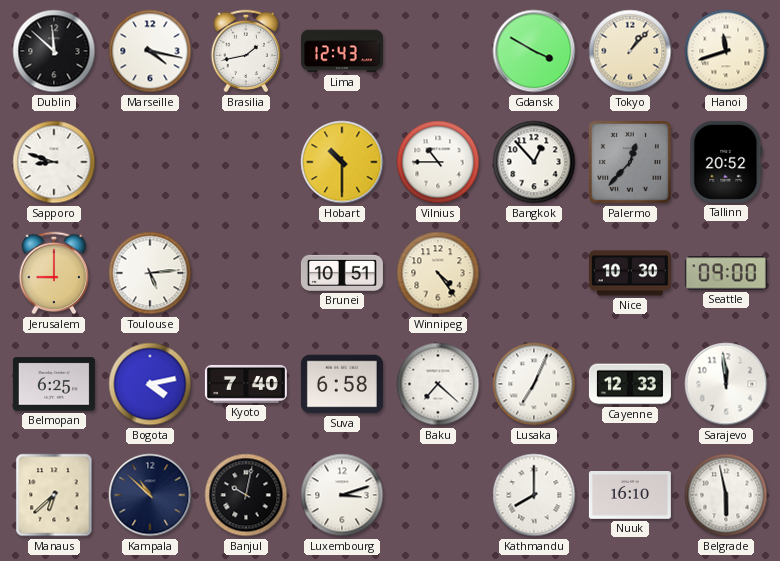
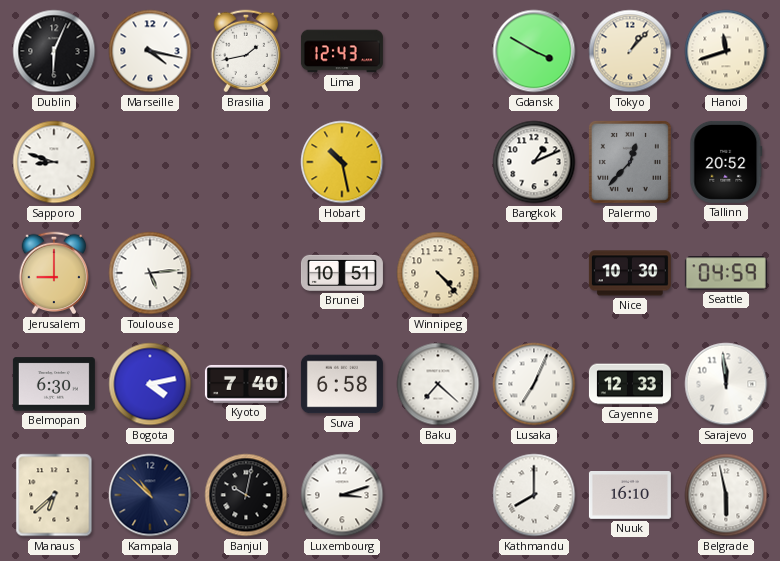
Dublin: 11:52 -> 6:04 (54, 51)
Hobart: 10:30 -> 10:28 (342, 162)
Vilnius: 10:45 -> none (438, 162)
Bangkok: 12:53 -> 1:11 (534, 162)
Winnipeg: 4:24 -> 4:23 (438, 273)
Seattle: 09:00 -> 04:59 (726, 273)
Belmopan: 6:25 -> 6:30 (54, 384)
